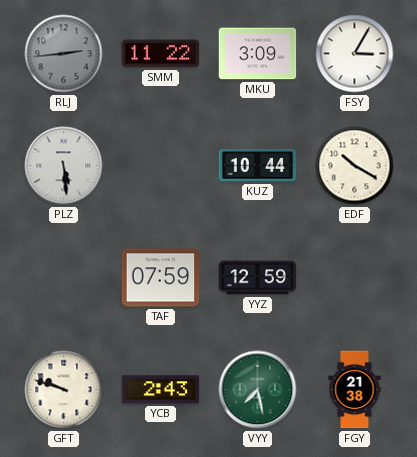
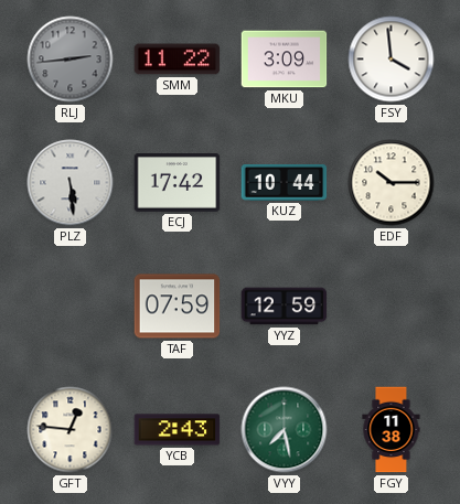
FSY: 3:05 -> 3:59 (392, 60)
ECJ: none -> 17:42 (178, 183)
EDF: 10:20 -> 10:15 (392, 183)
GFT: 9:48 -> 12:46 (71, 430)
FGY: 21:38 -> 11:38 (392, 430)
